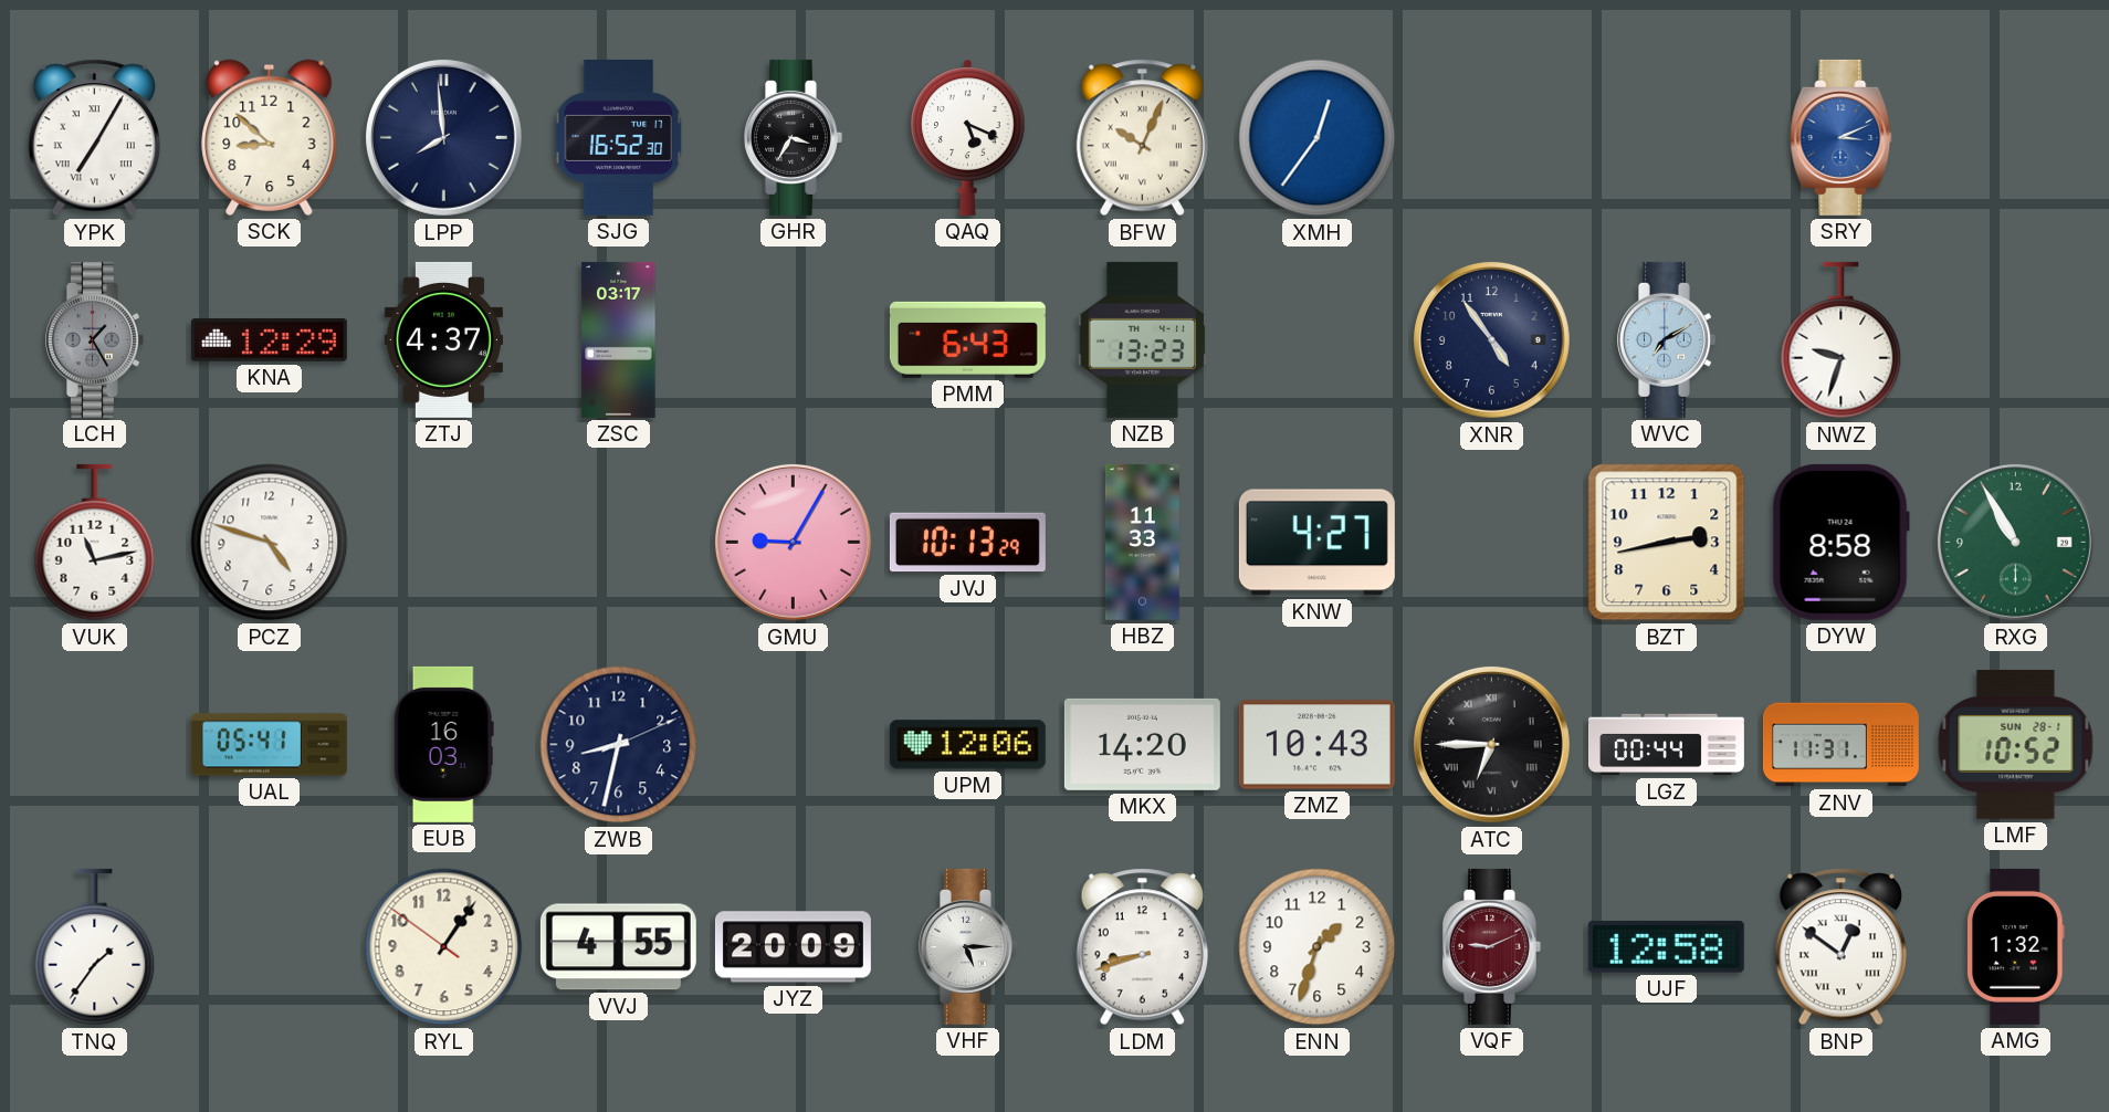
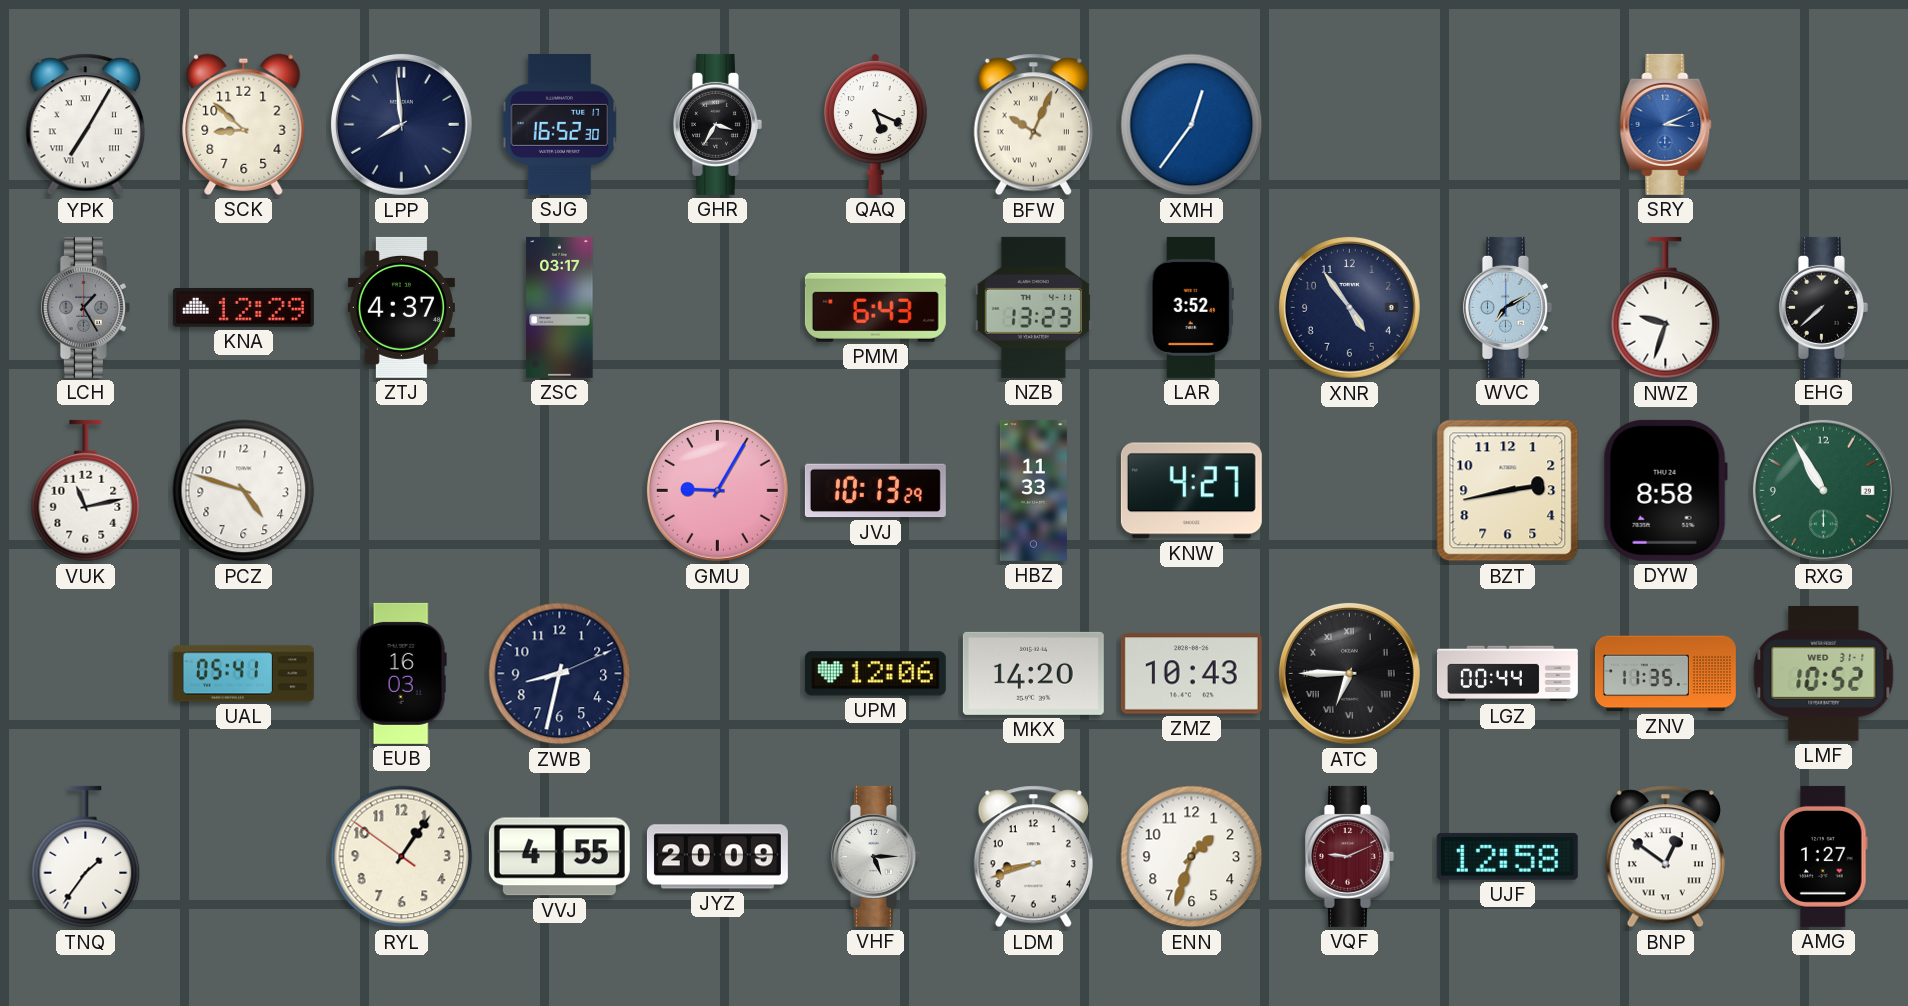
LAR: none -> 3:52 (1191, 307)
EHG: none -> 7:38 (1823, 307)
ZNV: 11:31 -> 11:35 (1665, 674)
LMF date: SUN 28-1 -> WED 31-1 (1824, 673)
AMG: 1:32 -> 1:27 (1824, 856)
